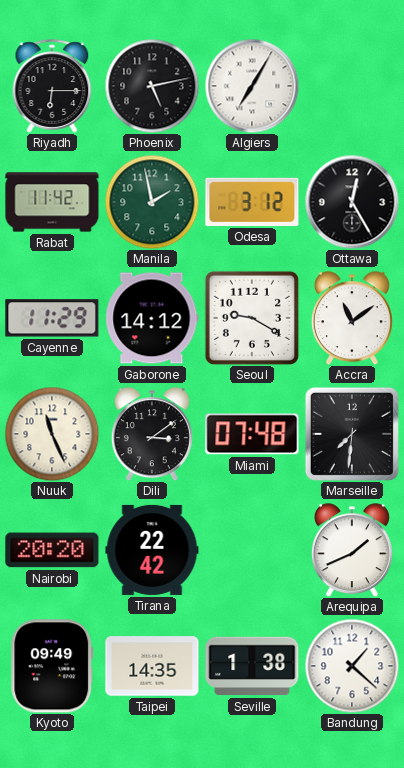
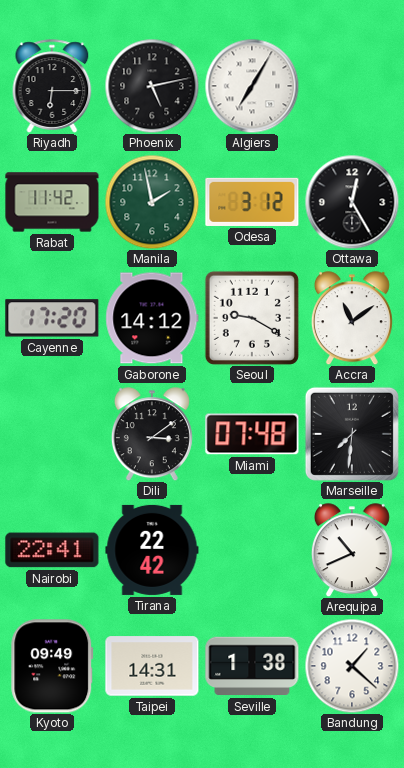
Cayenne: 11:29 -> 17:20 (52, 318)
Nuuk: 11:26 -> none (52, 434)
Nairobi: 20:20 -> 22:41 (52, 550)
Arequipa: 1:41 -> 10:41 (352, 550)
Taipei: 14:35 -> 14:31 (152, 666)
